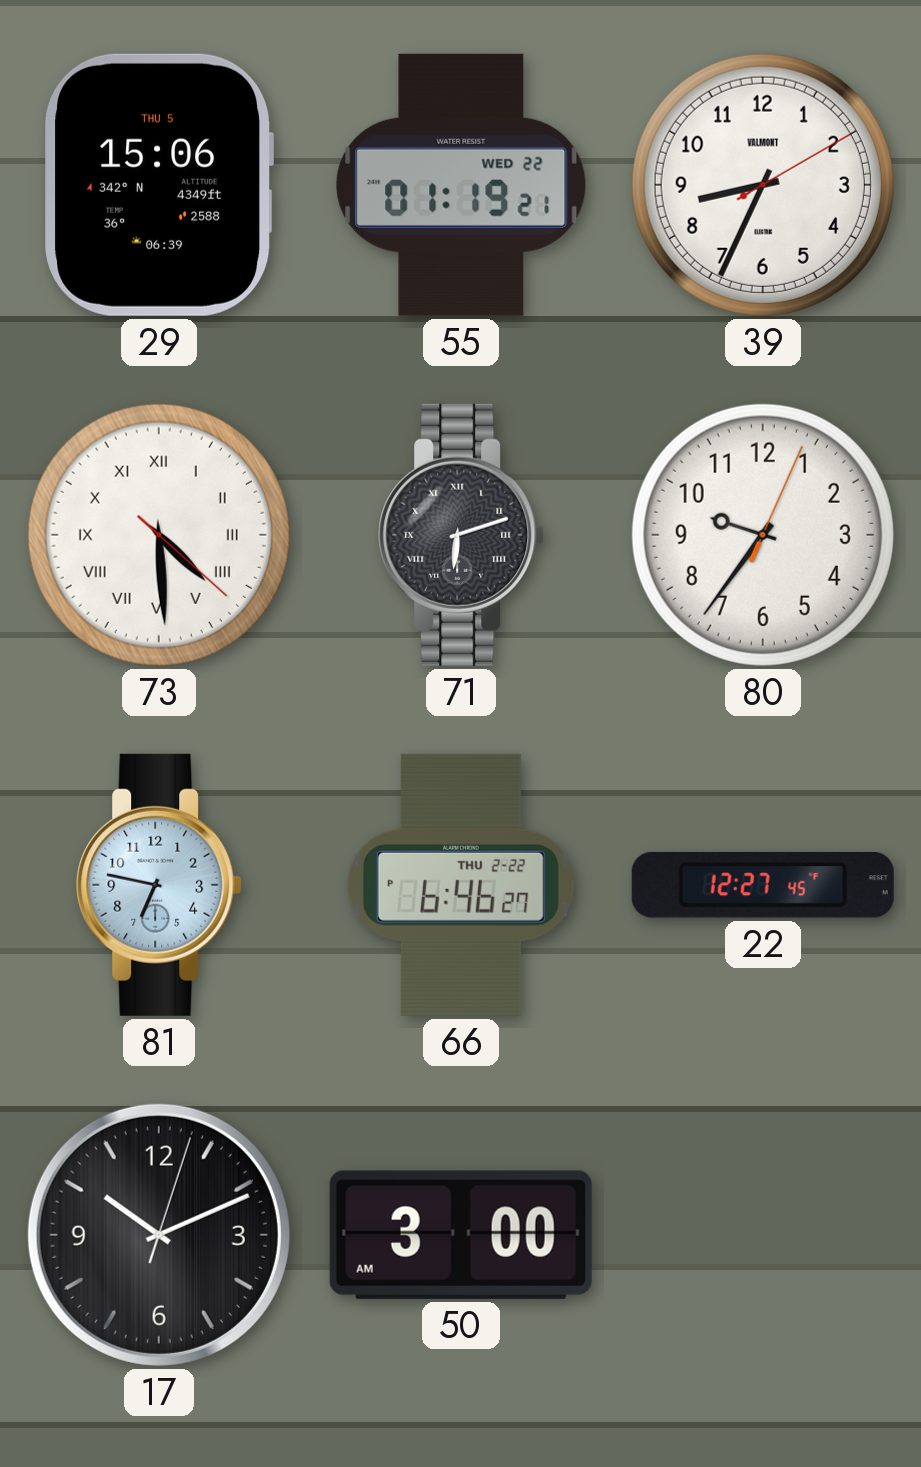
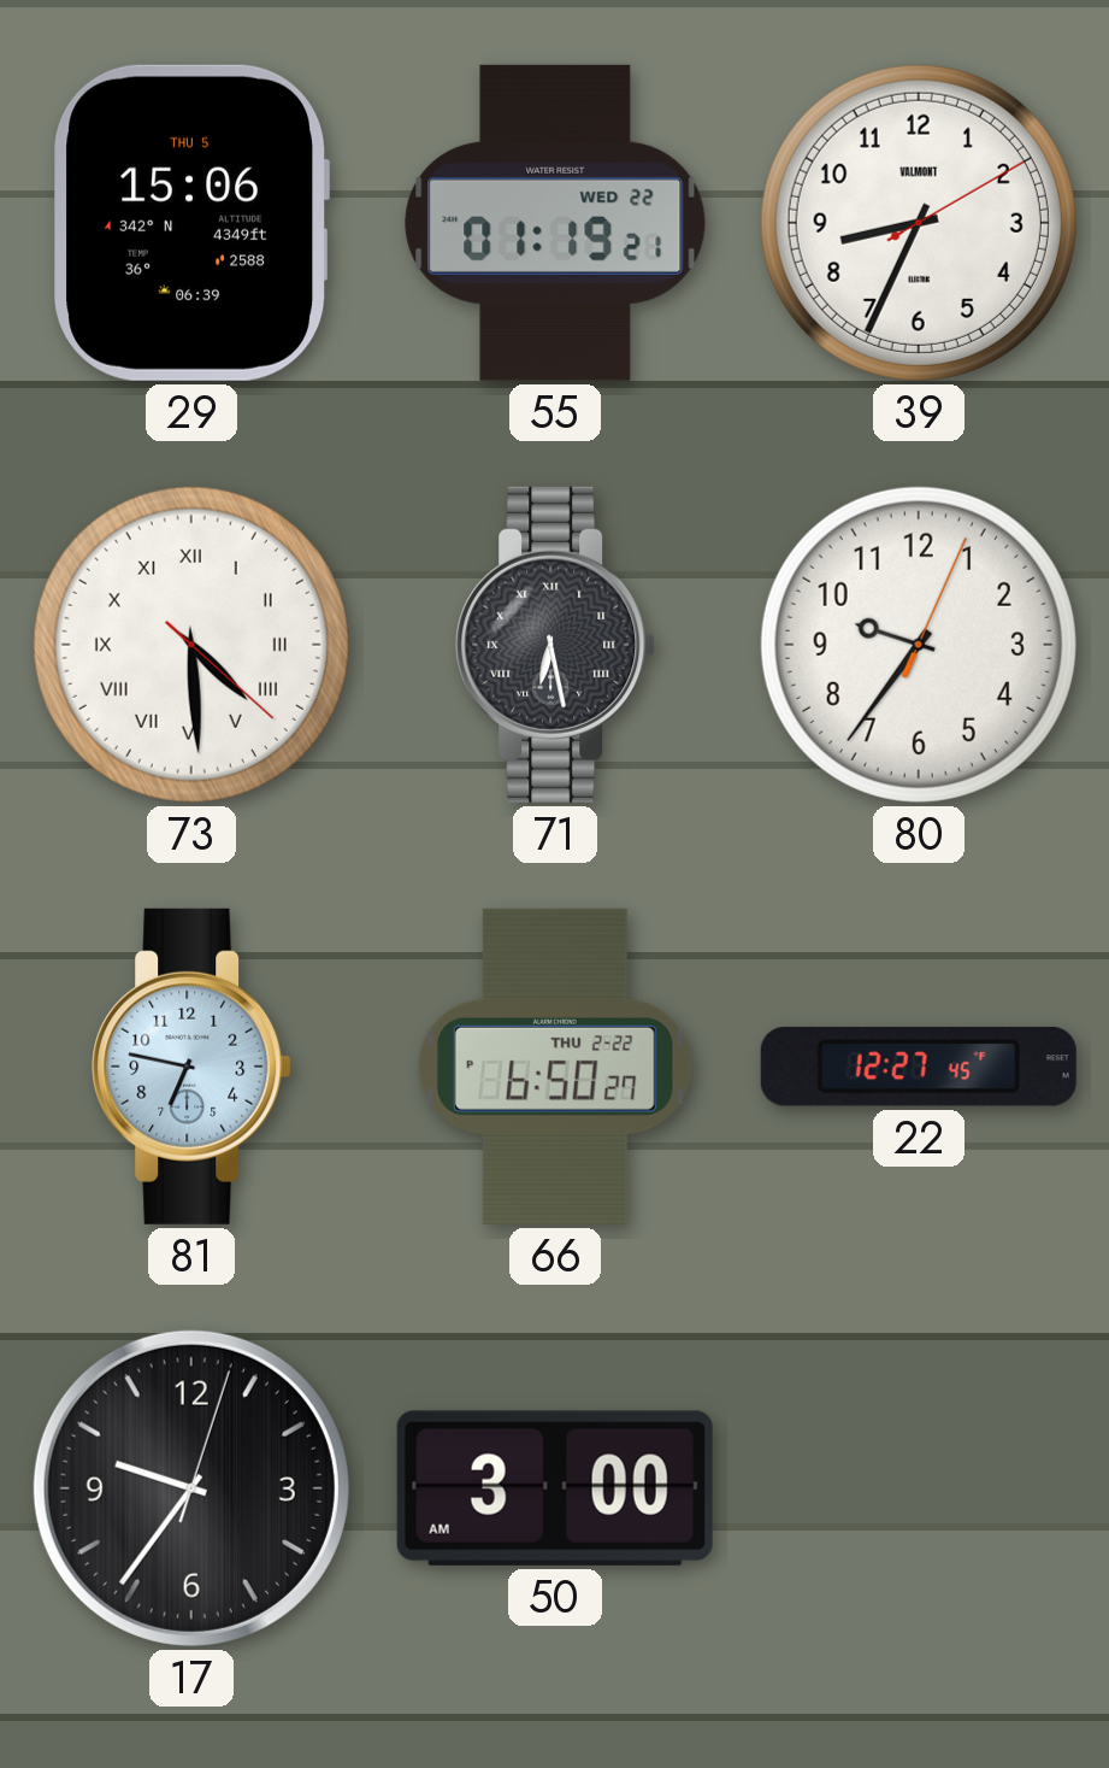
71: 6:12 -> 6:28 (555, 645)
66: 6:46 -> 6:50 (555, 1067)
17: 10:11 -> 9:36 (191, 1488)
